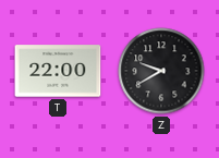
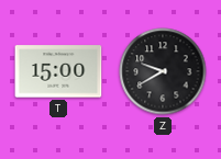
T: 22:00 -> 15:00 (58, 71)
